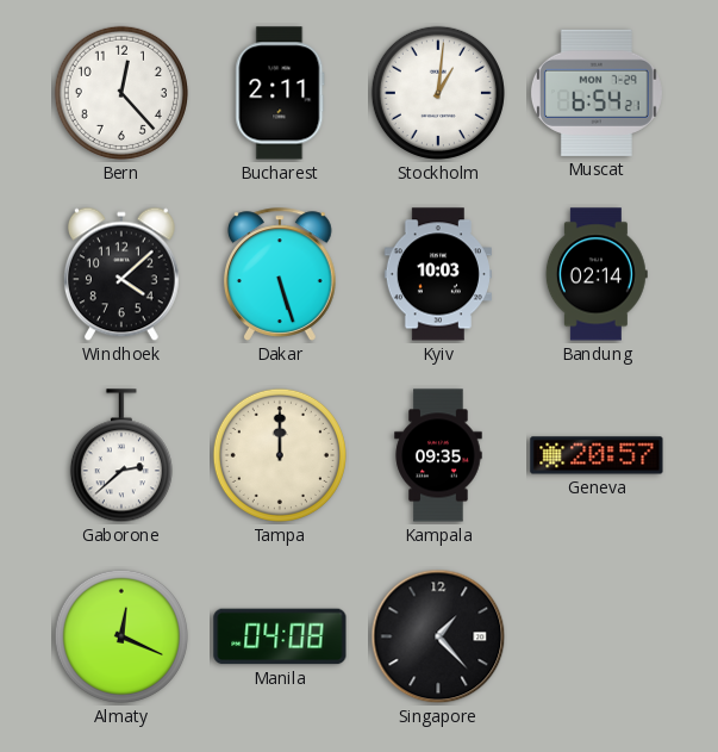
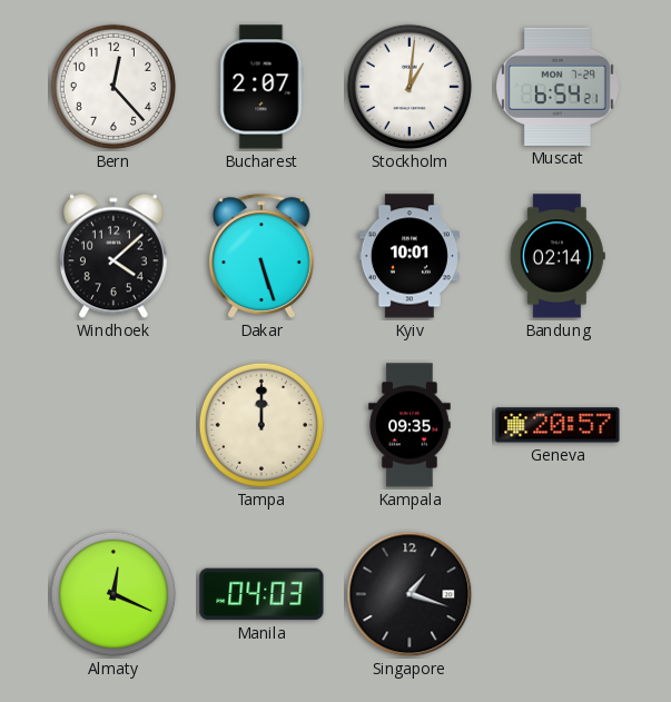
Bucharest: 2:11 -> 2:07 (262, 87)
Kyiv: 10:03 -> 10:01 (409, 256)
Gaborone: 2:38 -> none (121, 456)
Manila: 04:08 -> 04:03 (262, 594)
Singapore: 1:23 -> 1:18 (409, 594)
